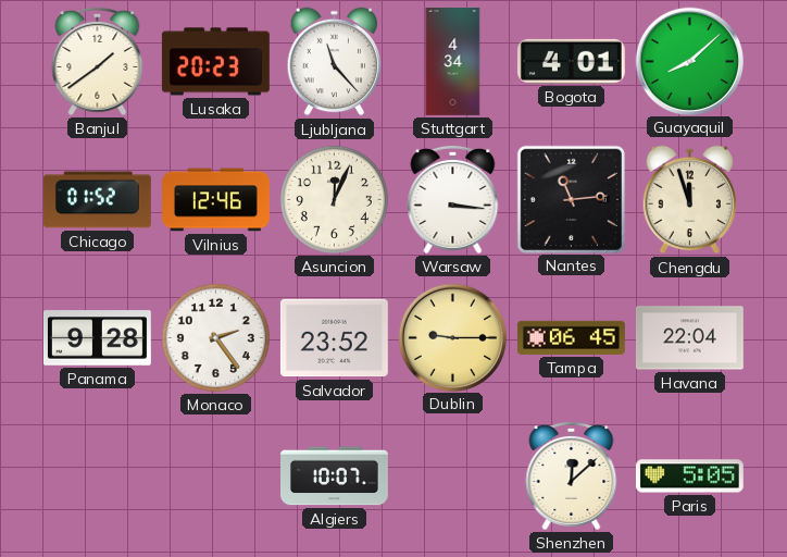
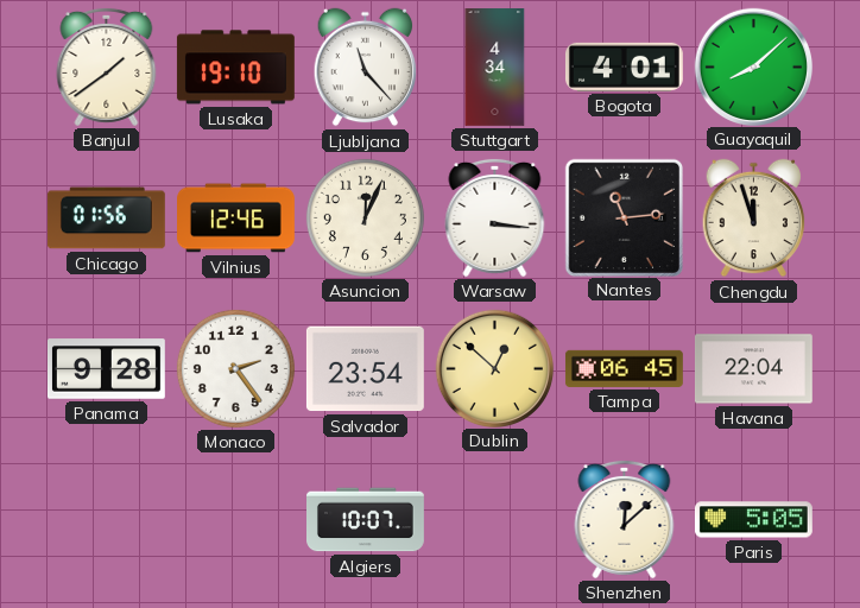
Lusaka: 20:23 -> 19:10 (235, 68)
Chicago: 01:52 -> 01:56 (106, 218)
Salvador: 23:52 -> 23:54 (365, 369)
Dublin: 9:15 -> 12:52 (494, 368)
